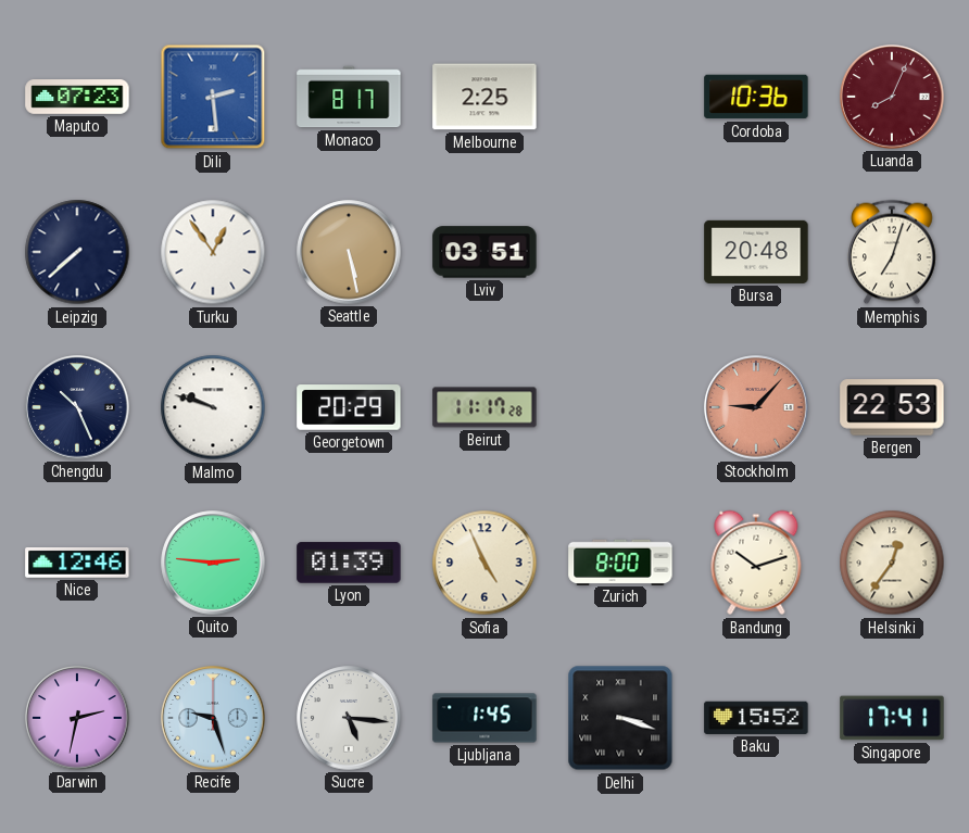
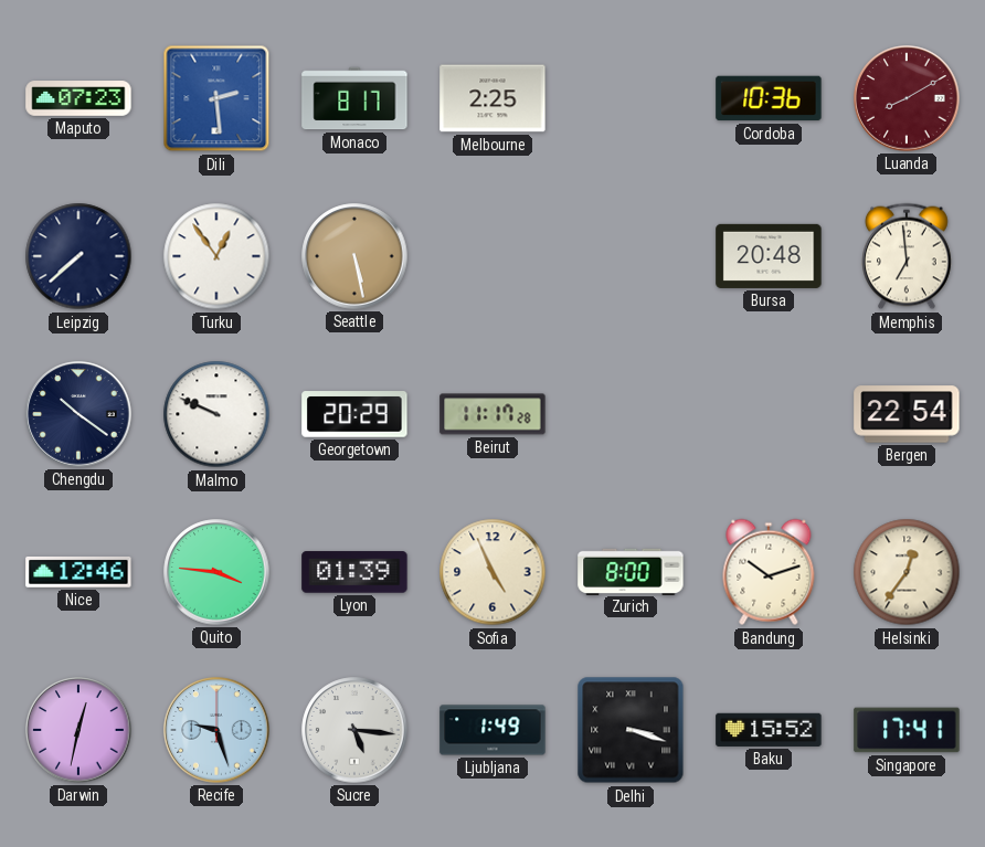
Luanda: 8:04 -> 8:10 (907, 98)
Lviv: 03:51 -> none (485, 252)
Memphis: 7:03 -> 6:59 (908, 256)
Chengdu: 10:26 -> 10:21 (78, 414)
Malmo: 9:48 -> 9:49 (216, 414)
Stockholm: 9:07 -> none (756, 407)
Bergen: 22:53 -> 22:54 (907, 414)
Quito: 2:46 -> 3:46 (216, 572)
Darwin: 2:32 -> 12:32 (78, 730)
Ljubljana: 1:45 -> 1:49 (492, 730)
